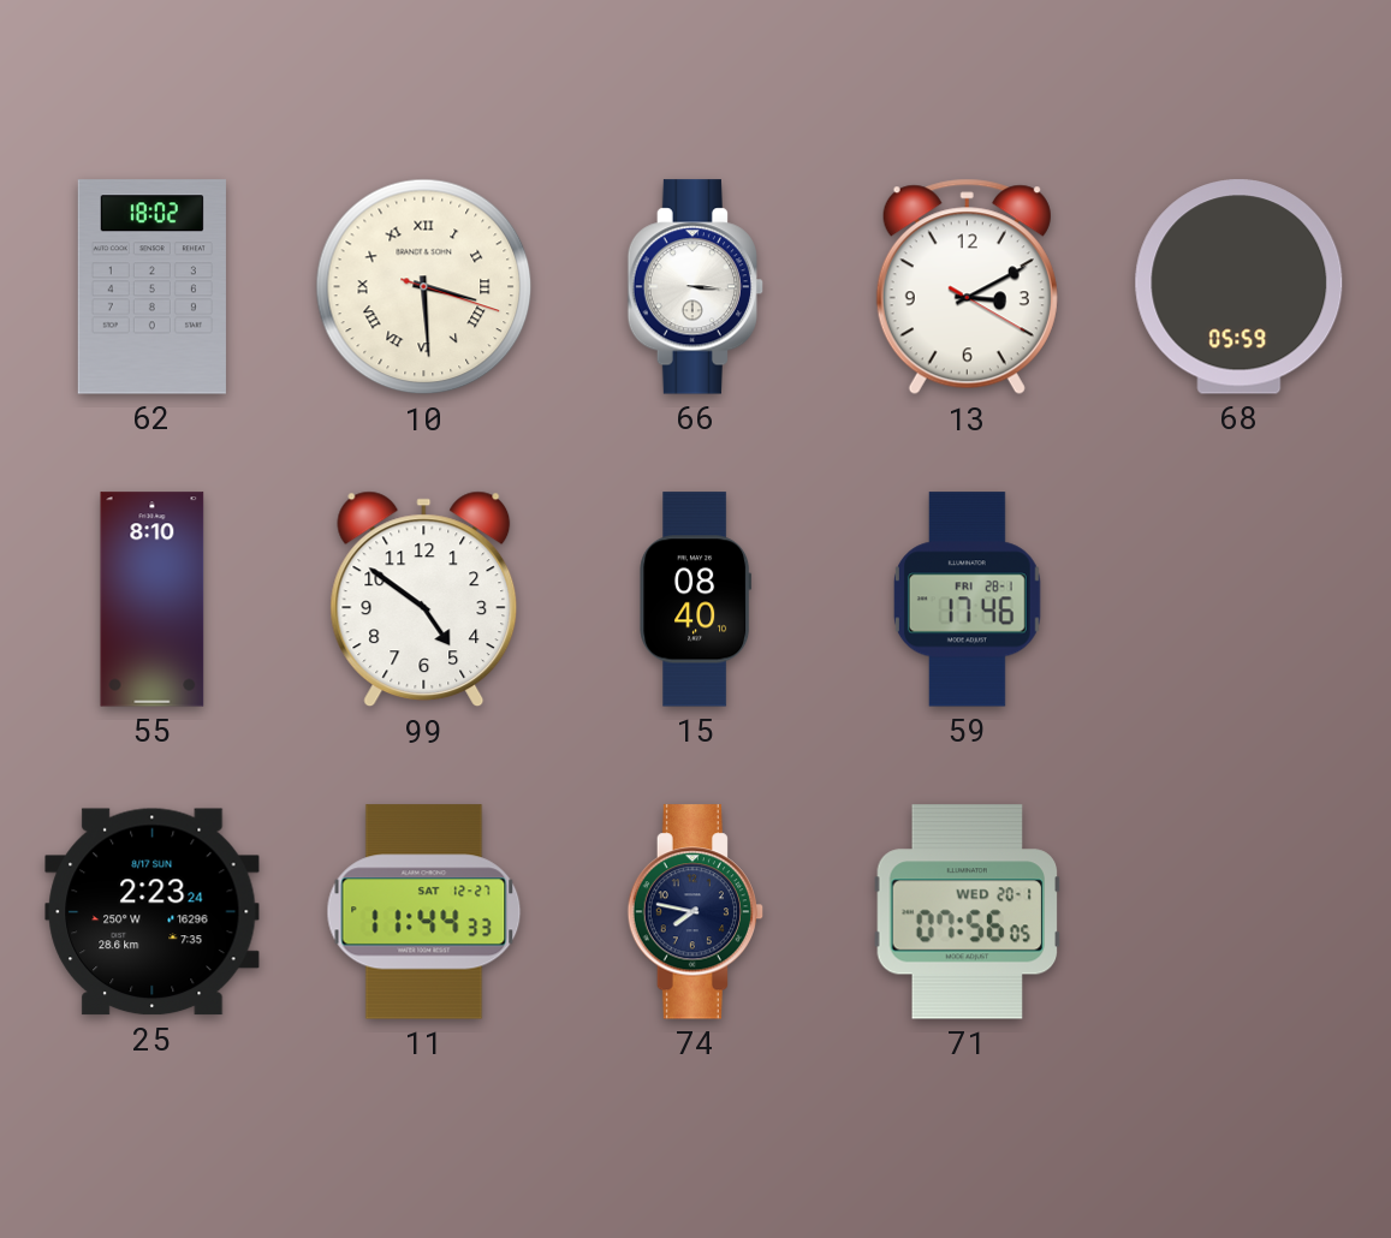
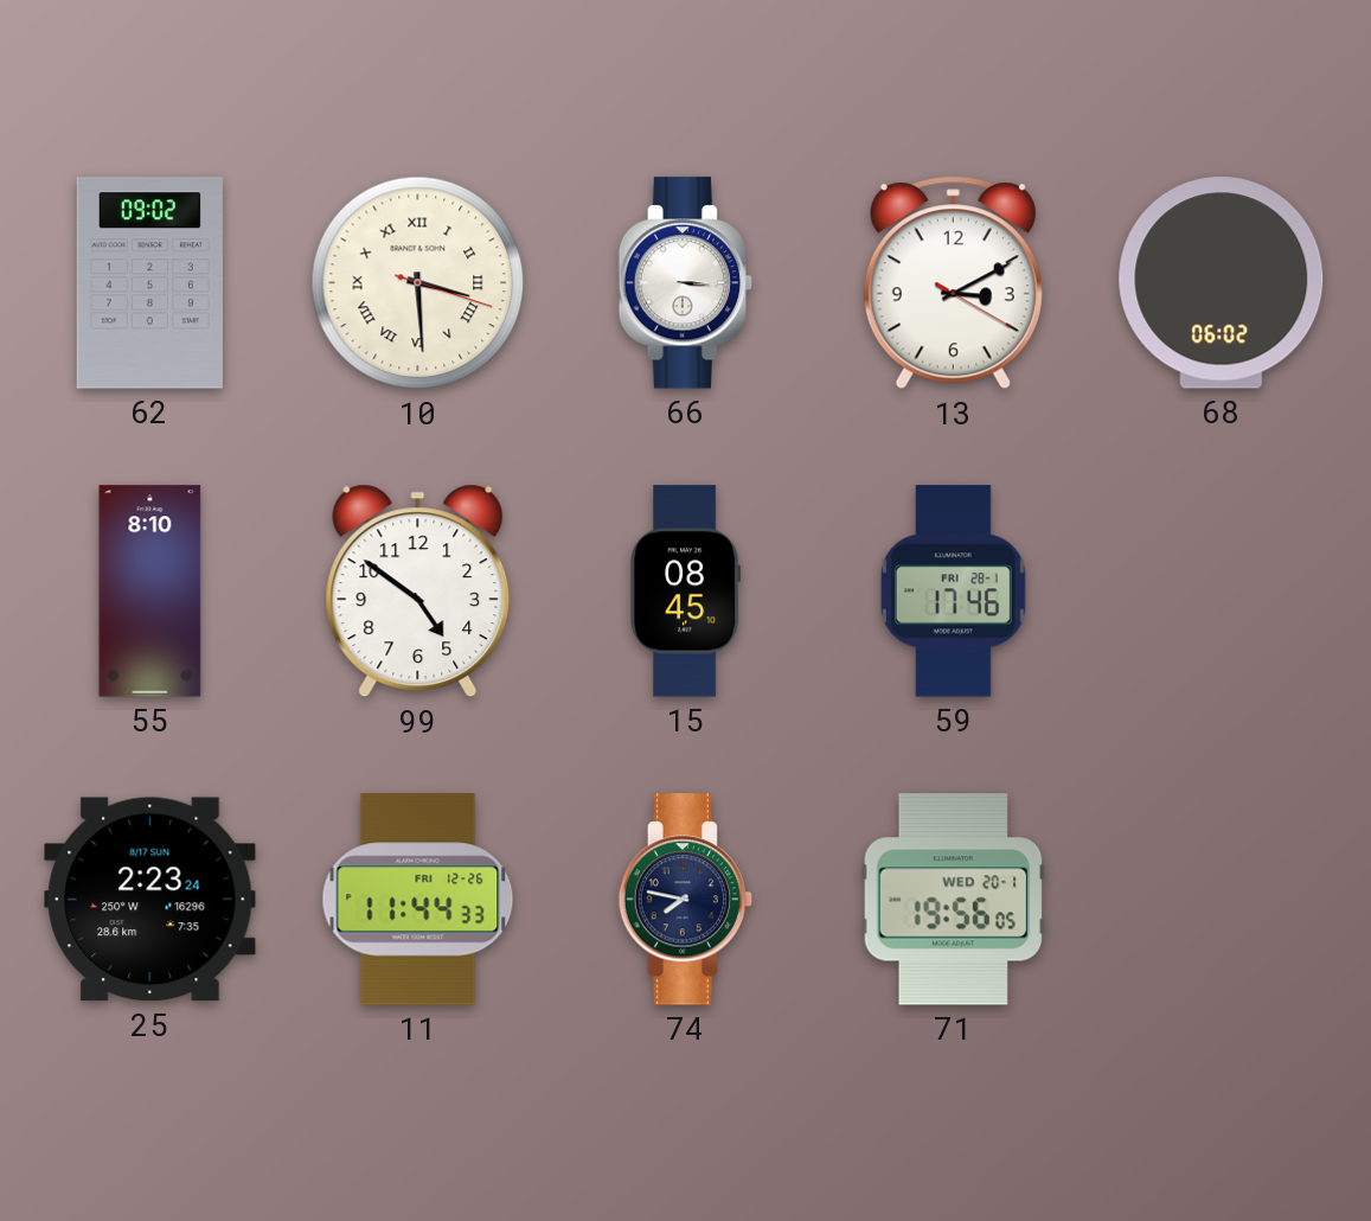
62: 18:02 -> 09:02 (149, 283)
68: 05:59 -> 06:02 (1222, 283)
15: 08:40 -> 08:45 (686, 592)
11 date: SAT 12-27 -> FRI 12-26 (418, 900)
71: 07:56 -> 19:56 (954, 900)
